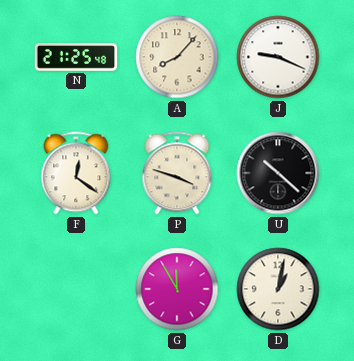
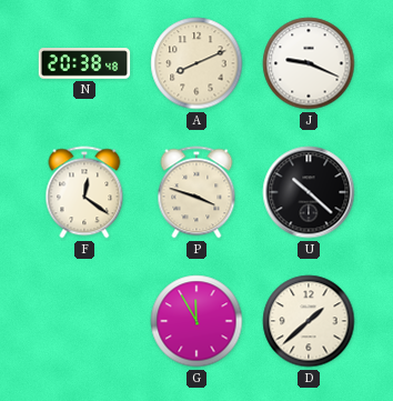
N: 21:25 -> 20:38 (84, 63)
A: 8:07 -> 8:11 (196, 63)
D: 1:02 -> 1:38 (309, 321)
